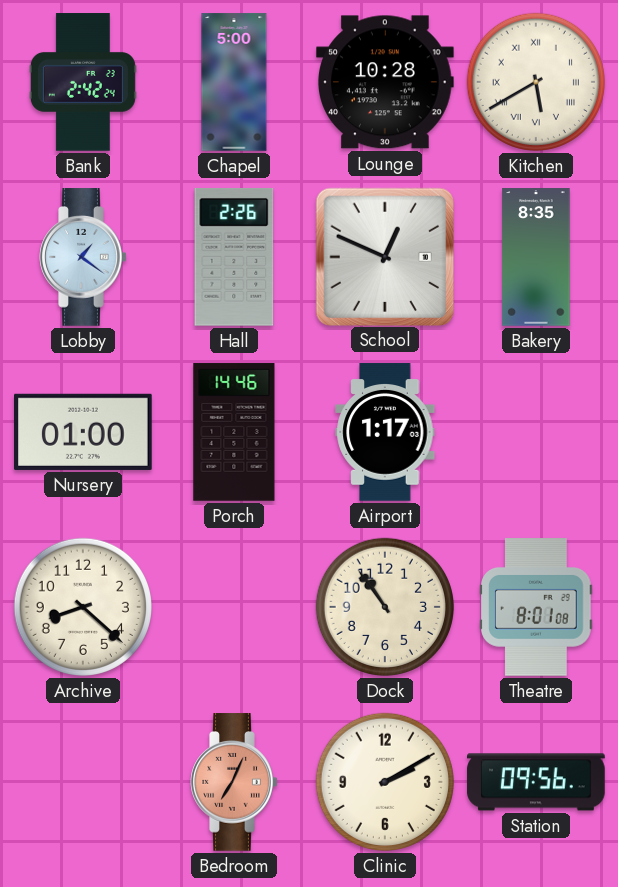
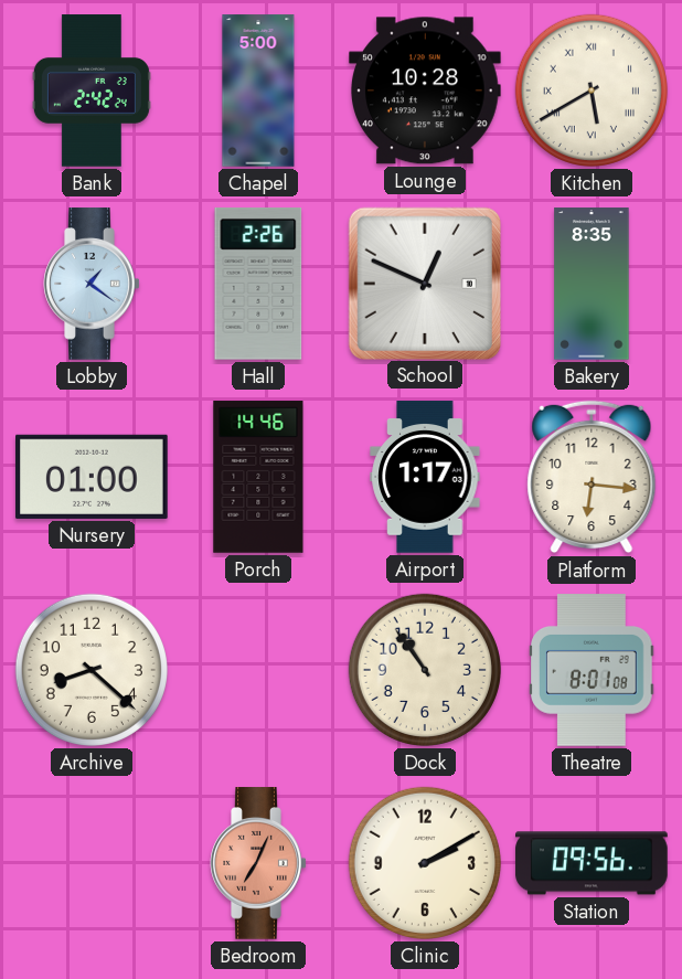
Platform: none -> 6:16 (592, 477)
